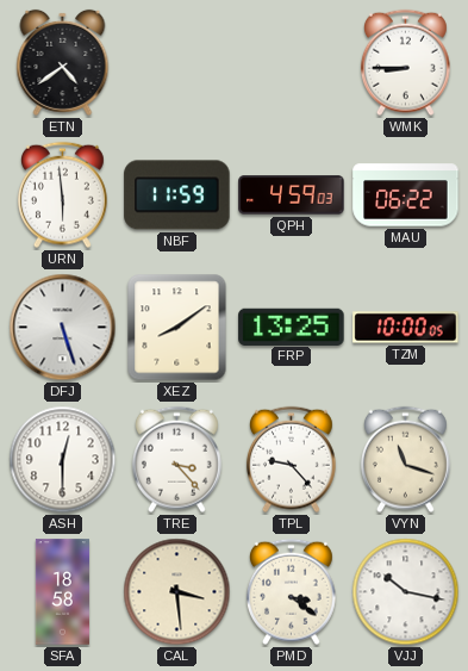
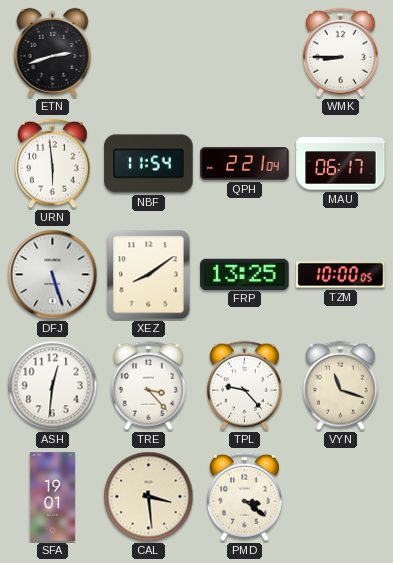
ETN: 4:39 -> 2:42 (53, 52)
NBF: 11:59 -> 11:54 (149, 164)
QPH: 4:59 -> 2:21 (245, 164)
MAU: 06:22 -> 06:17 (341, 164)
ASH: 12:30 -> 12:31 (53, 386)
SFA: 18:58 -> 19:01 (52, 497)
VJJ: 10:17 -> none (406, 592)
